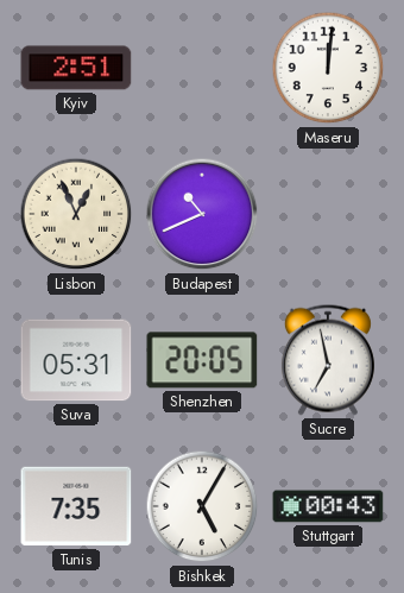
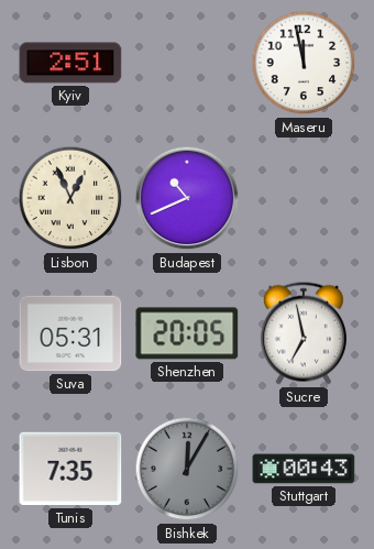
Maseru: 12:01 -> 11:58 (304, 63)
Bishkek: 5:05 -> 12:05 (187, 469)
Bishkek dial: white -> grey (187, 469)
